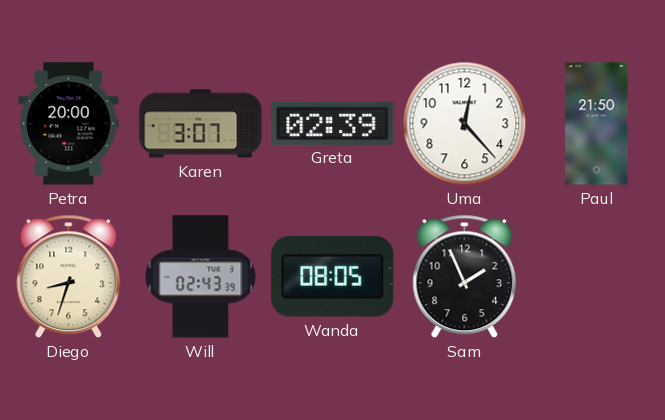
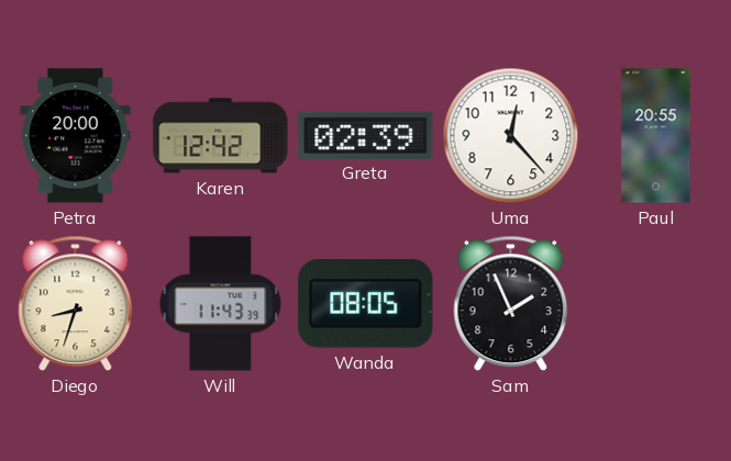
Karen: 3:07 -> 12:42 (221, 136)
Paul: 21:50 -> 20:55 (656, 136)
Will: 02:43 -> 11:43 (221, 304)
